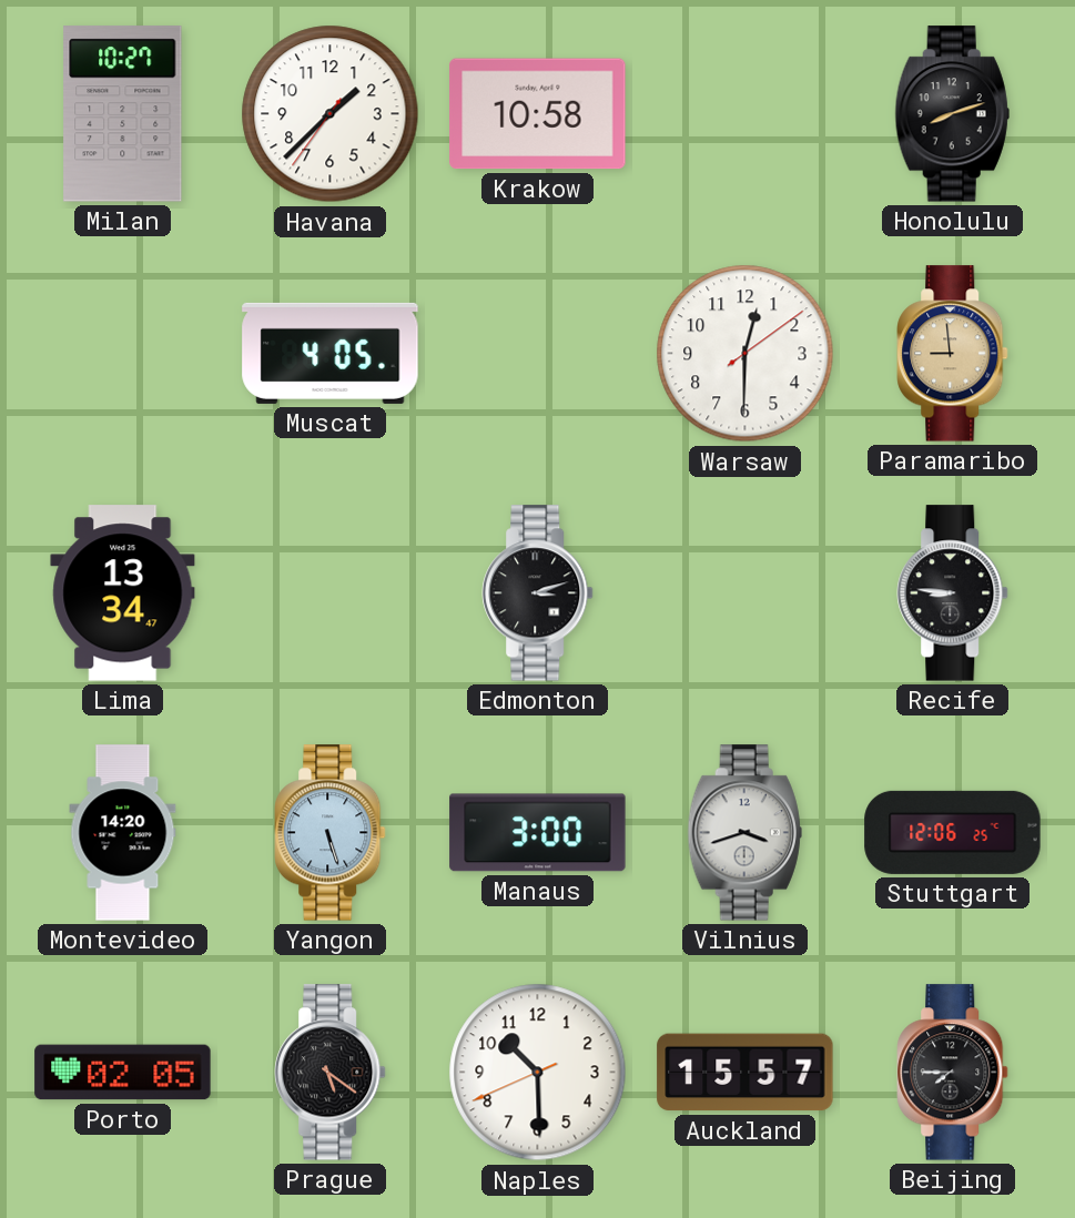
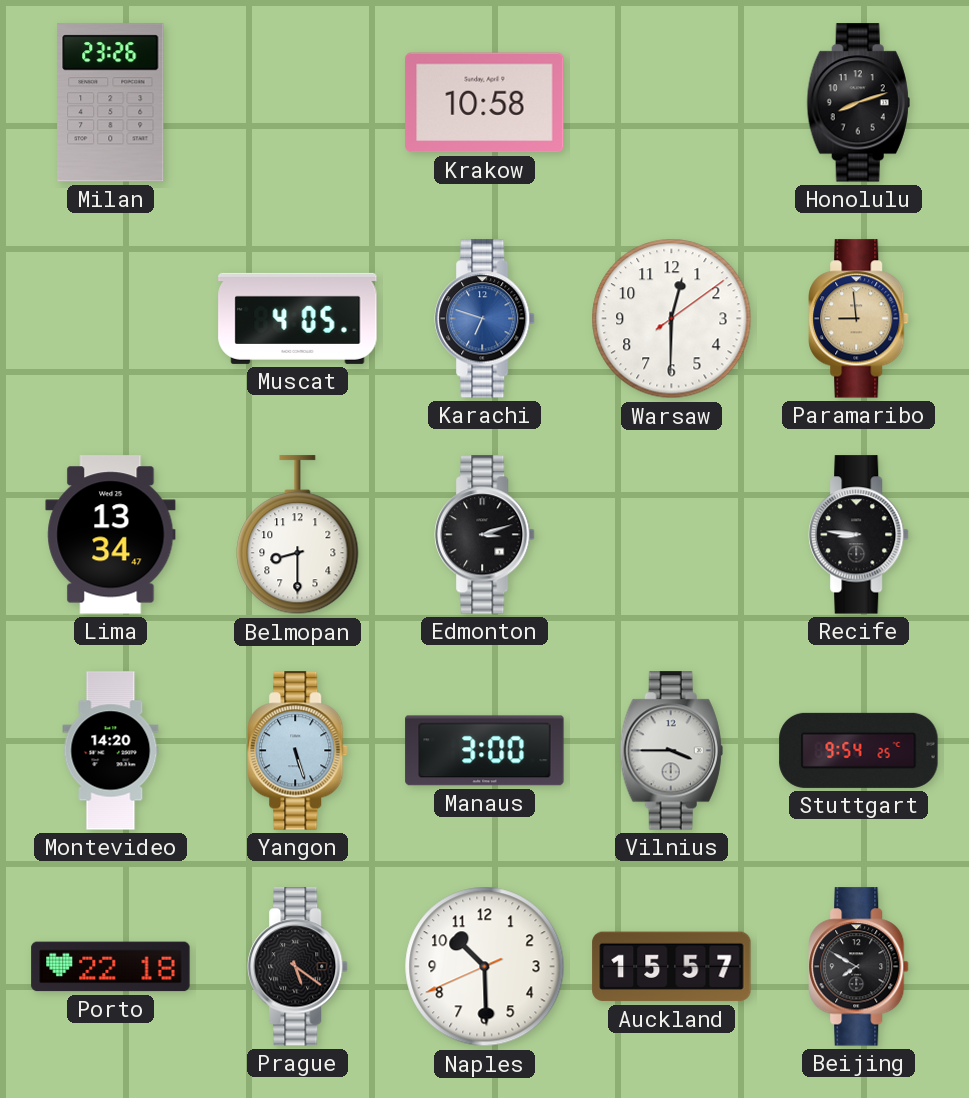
Milan: 10:27 -> 23:26 (111, 103)
Havana: 1:37 -> none (331, 114)
Karachi: none -> 6:48 (485, 319)
Belmopan: none -> 8:30 (298, 535)
Vilnius: 3:42 -> 3:45 (671, 751)
Stuttgart: 12:06 -> 9:54 (859, 750)
Porto: 02:05 -> 22:18 (111, 967)
Beijing: 7:45 -> 7:50 (859, 967)
